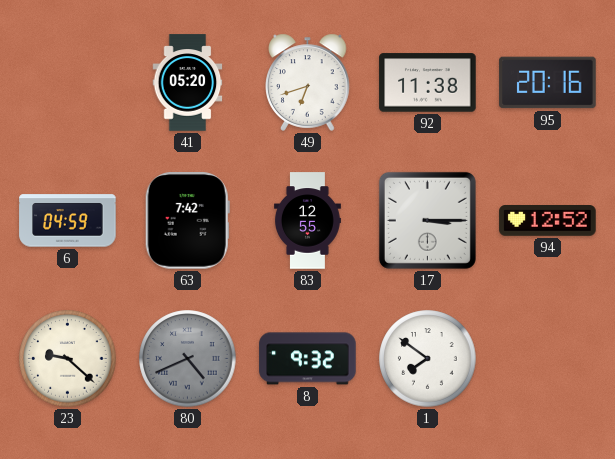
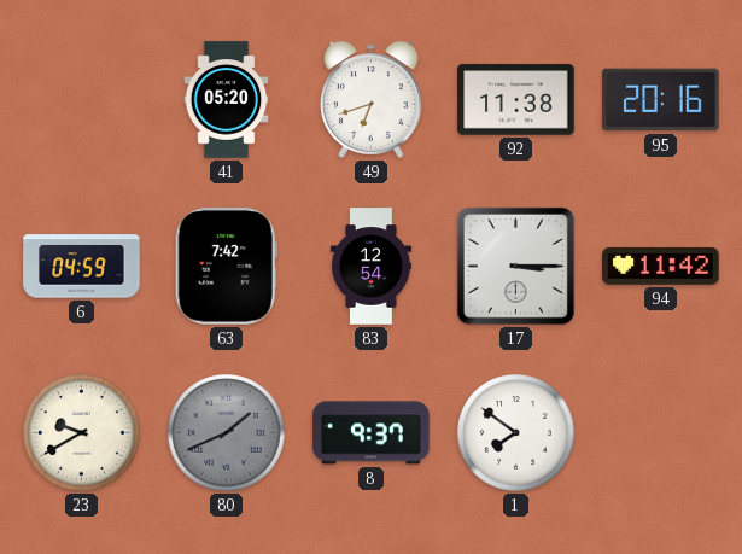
83: 12:55 -> 12:54 (370, 267)
94: 12:52 -> 11:42 (661, 267)
23: 9:22 -> 9:40 (82, 433)
80: 4:41 -> 1:41 (227, 433)
8: 9:32 -> 9:37 (372, 433)
